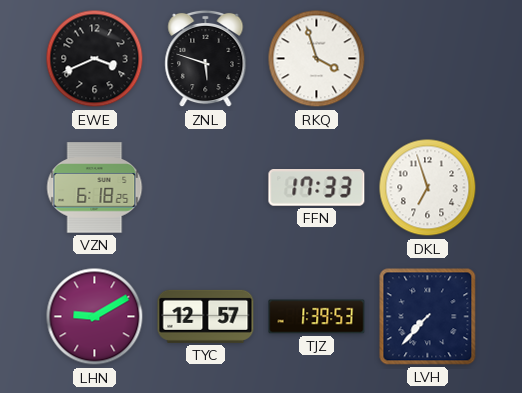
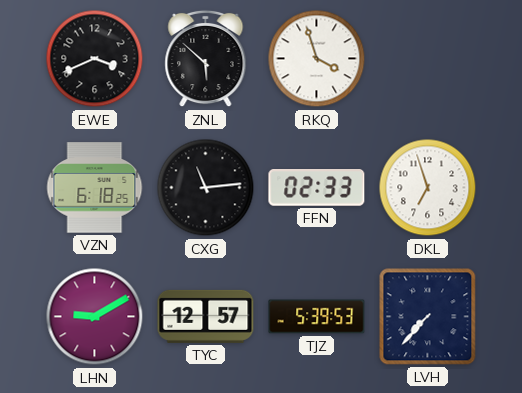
ZNL: 5:48 -> 5:52 (206, 59)
CXG: none -> 11:14 (206, 188)
FFN: 17:33 -> 02:33 (317, 188)
TJZ: 1:39 -> 5:39 (317, 317)
